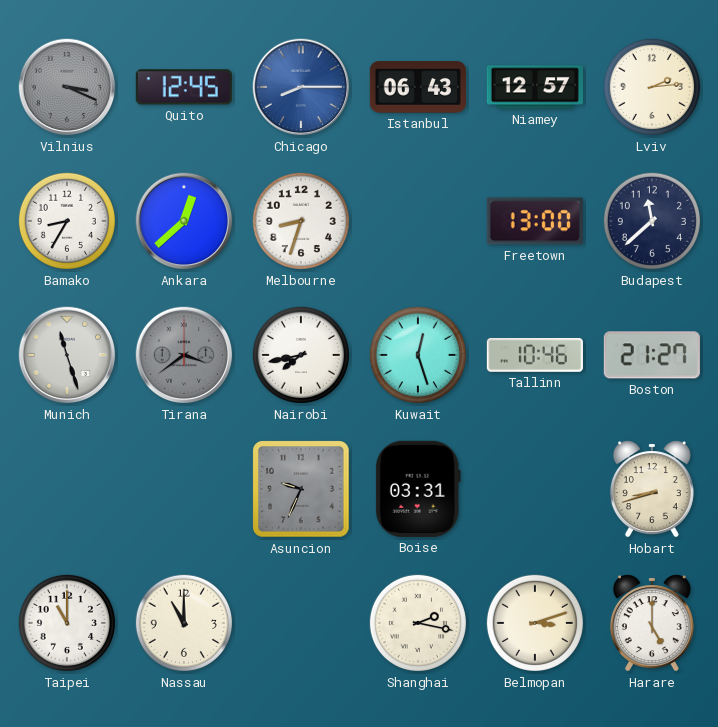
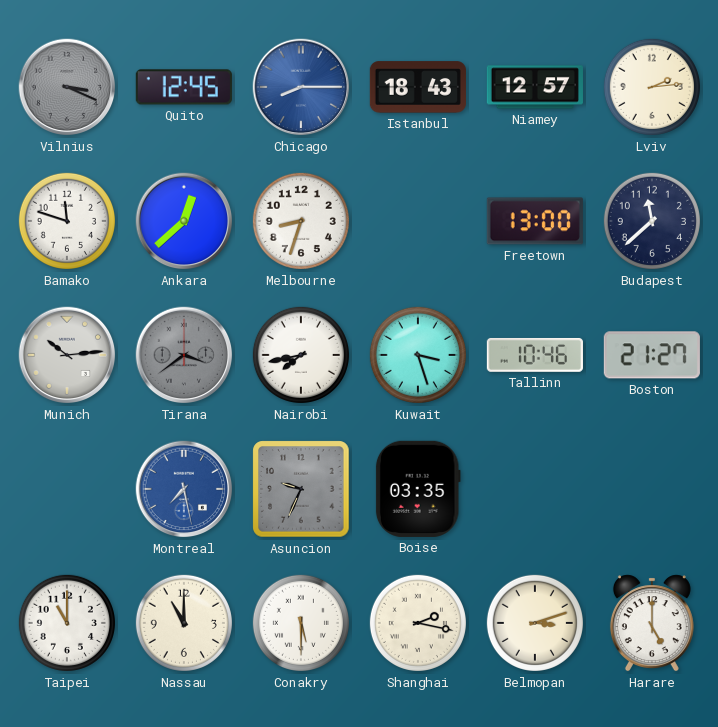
Istanbul: 06:43 -> 18:43 (418, 87)
Bamako: 8:35 -> 11:48 (67, 221)
Munich: 11:27 -> 10:14 (67, 355)
Kuwait: 12:27 -> 3:27 (418, 355)
Montreal: none -> 7:28 (184, 489)
Boise: 03:31 -> 03:35 (418, 489)
Hobart: 8:42 -> none (652, 489)
Conakry: none -> 5:30 (301, 623)
